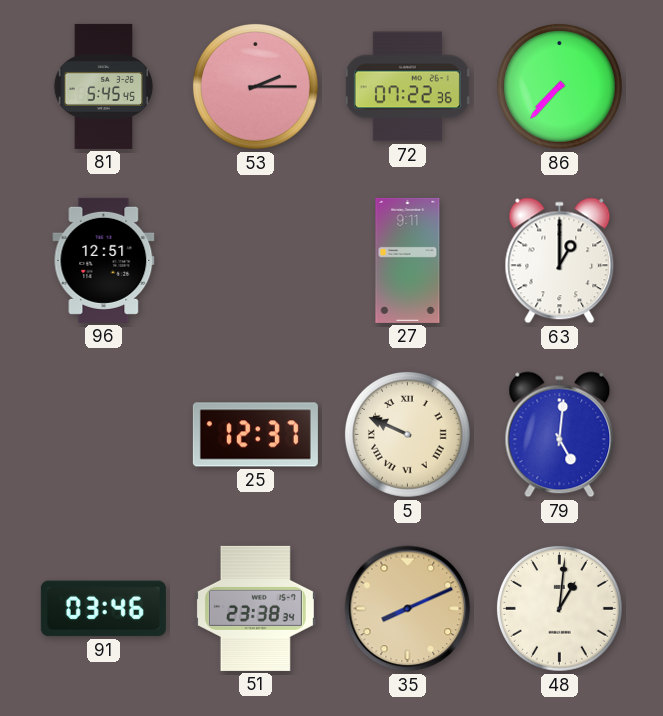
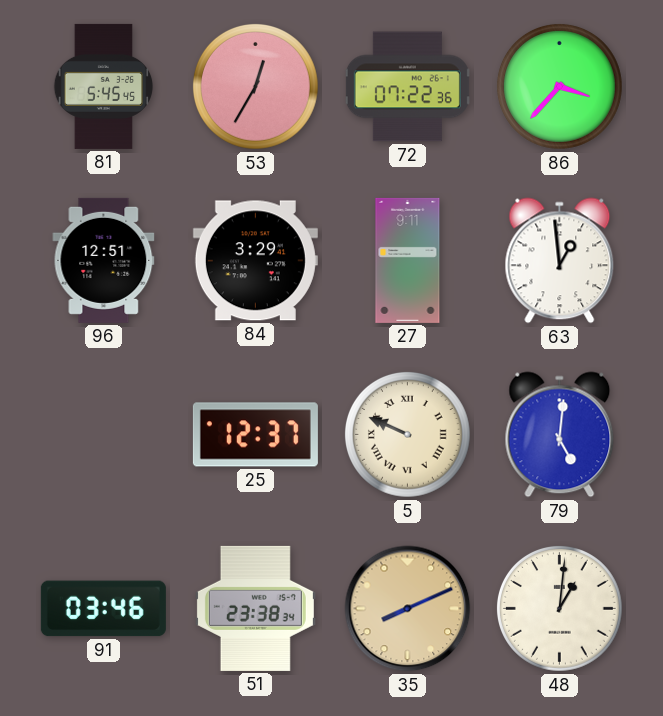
53: 2:15 -> 12:35 (255, 86)
86: 7:37 -> 3:37 (559, 86)
84: none -> 3:29 (255, 261)
63: 1:00 -> 12:59 (560, 261)
